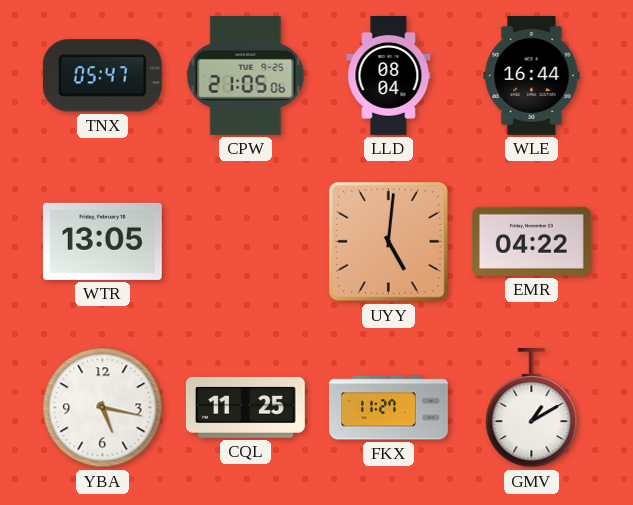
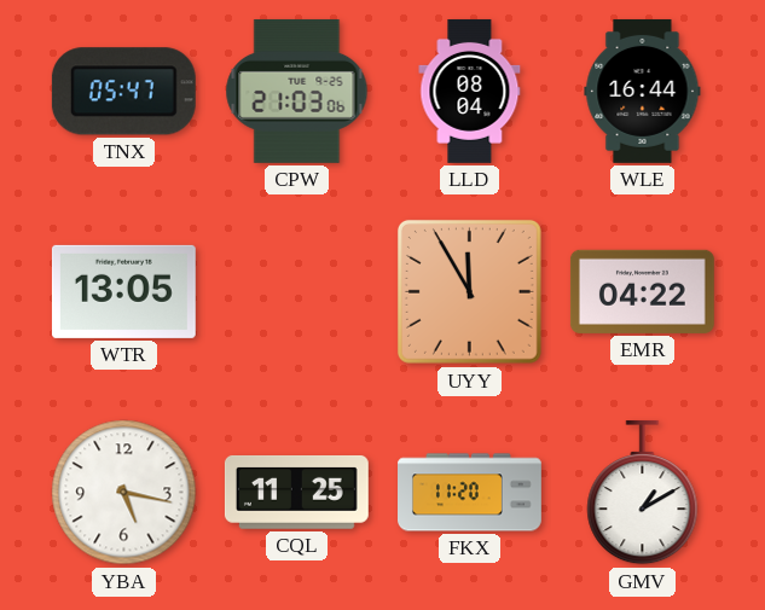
CPW: 21:05 -> 21:03 (297, 91)
UYY: 5:01 -> 11:55 (469, 291)
FKX: 11:27 -> 11:20 (470, 493)
